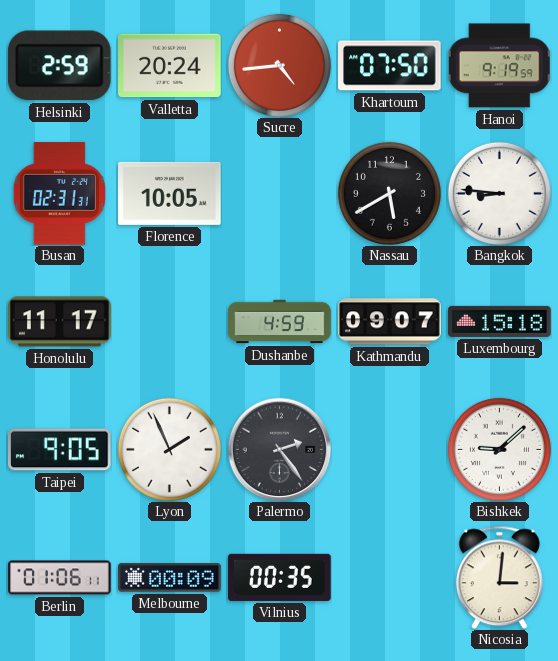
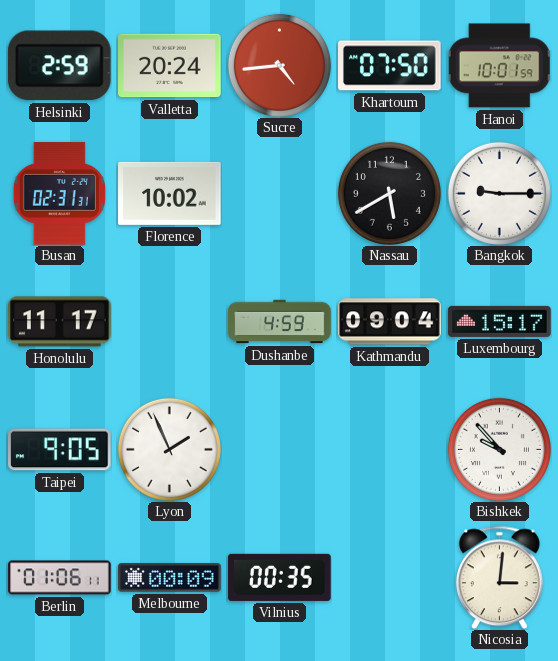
Hanoi: 9:19 -> 10:01 (499, 66)
Florence: 10:05 -> 10:02 (170, 193)
Bangkok: 8:46 -> 9:15 (499, 193)
Kathmandu: 09:07 -> 09:04 (390, 322)
Luxembourg: 15:18 -> 15:17 (500, 321)
Palermo: 2:24 -> none (279, 449)
Bishkek: 9:08 -> 9:53 (499, 449)
